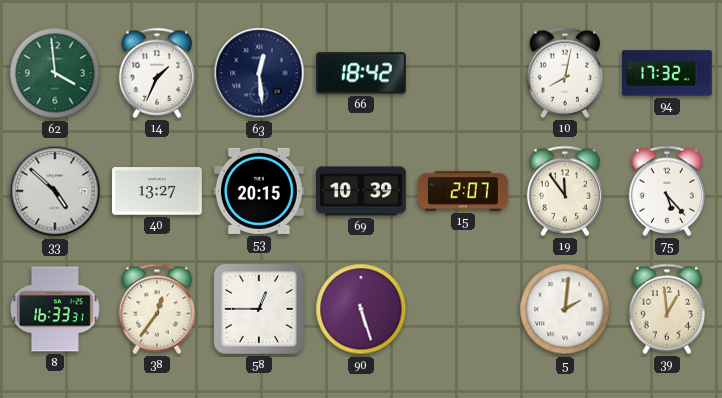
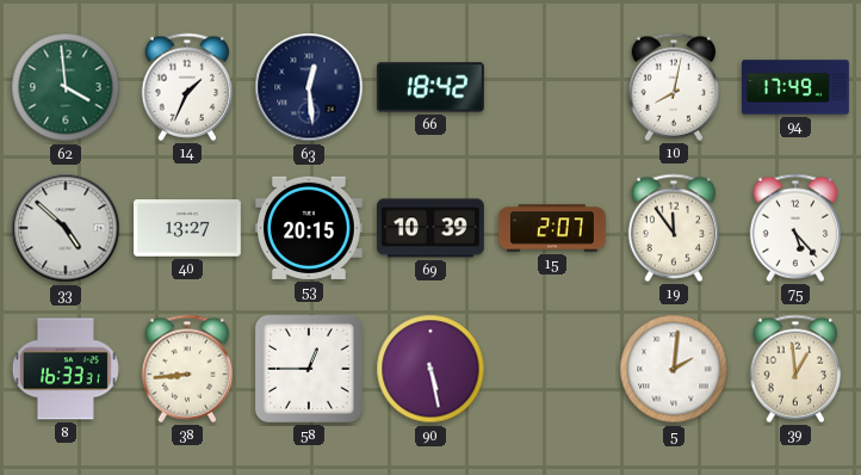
94: 17:32 -> 17:49 (797, 87)
38: 12:36 -> 8:44 (187, 369)
90: 5:27 -> 5:28 (430, 369)
